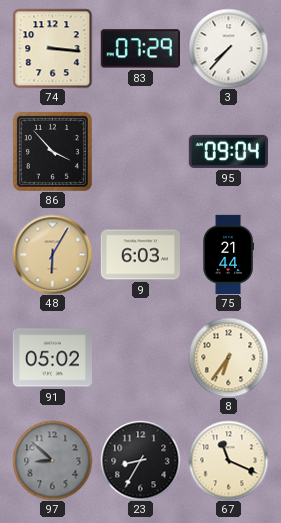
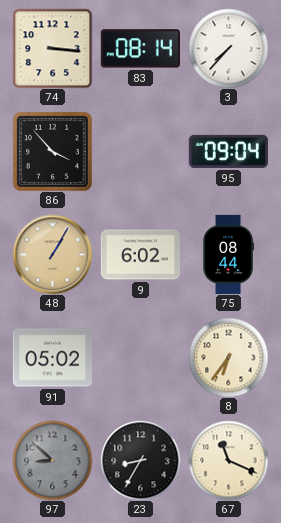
83: 07:29 -> 08:14 (140, 49)
48: 6:05 -> 1:05 (52, 254)
9: 6:03 -> 6:02 (140, 255)
75: 21:44 -> 08:44 (228, 254)
